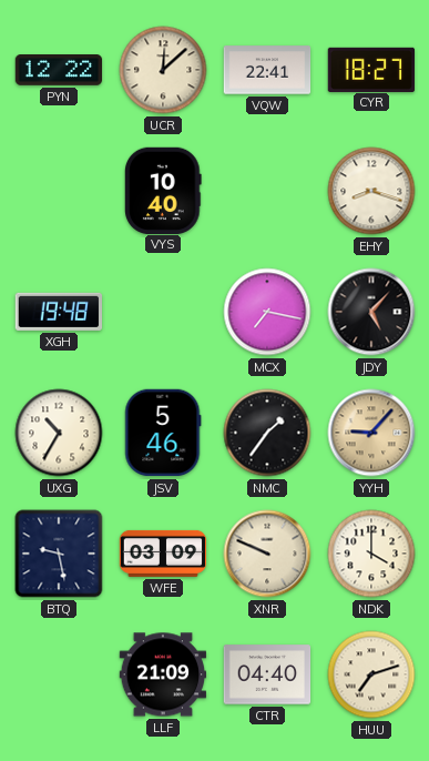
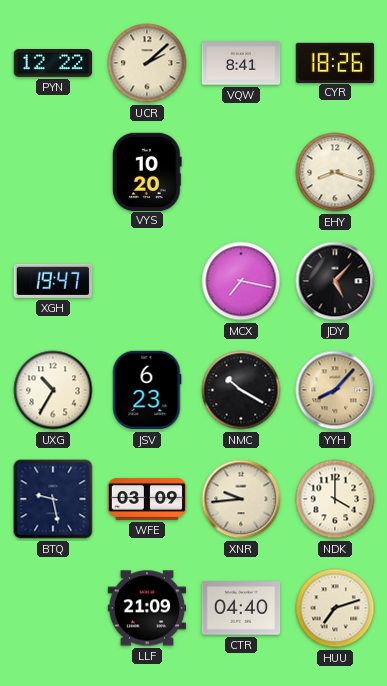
UCR: 12:08 -> 2:08 (147, 63)
VQW: 22:41 -> 8:41 (241, 63)
CYR: 18:27 -> 18:26 (335, 62)
VYS: 10:40 -> 10:20 (148, 171)
XGH: 19:48 -> 19:47 (52, 281)
JSV: 5:46 -> 6:23 (147, 390)
NMC: 1:36 -> 10:20 (241, 390)
YYH: 9:07 -> 8:07 (335, 390)
XNR: 9:49 -> 9:44 (241, 499)
